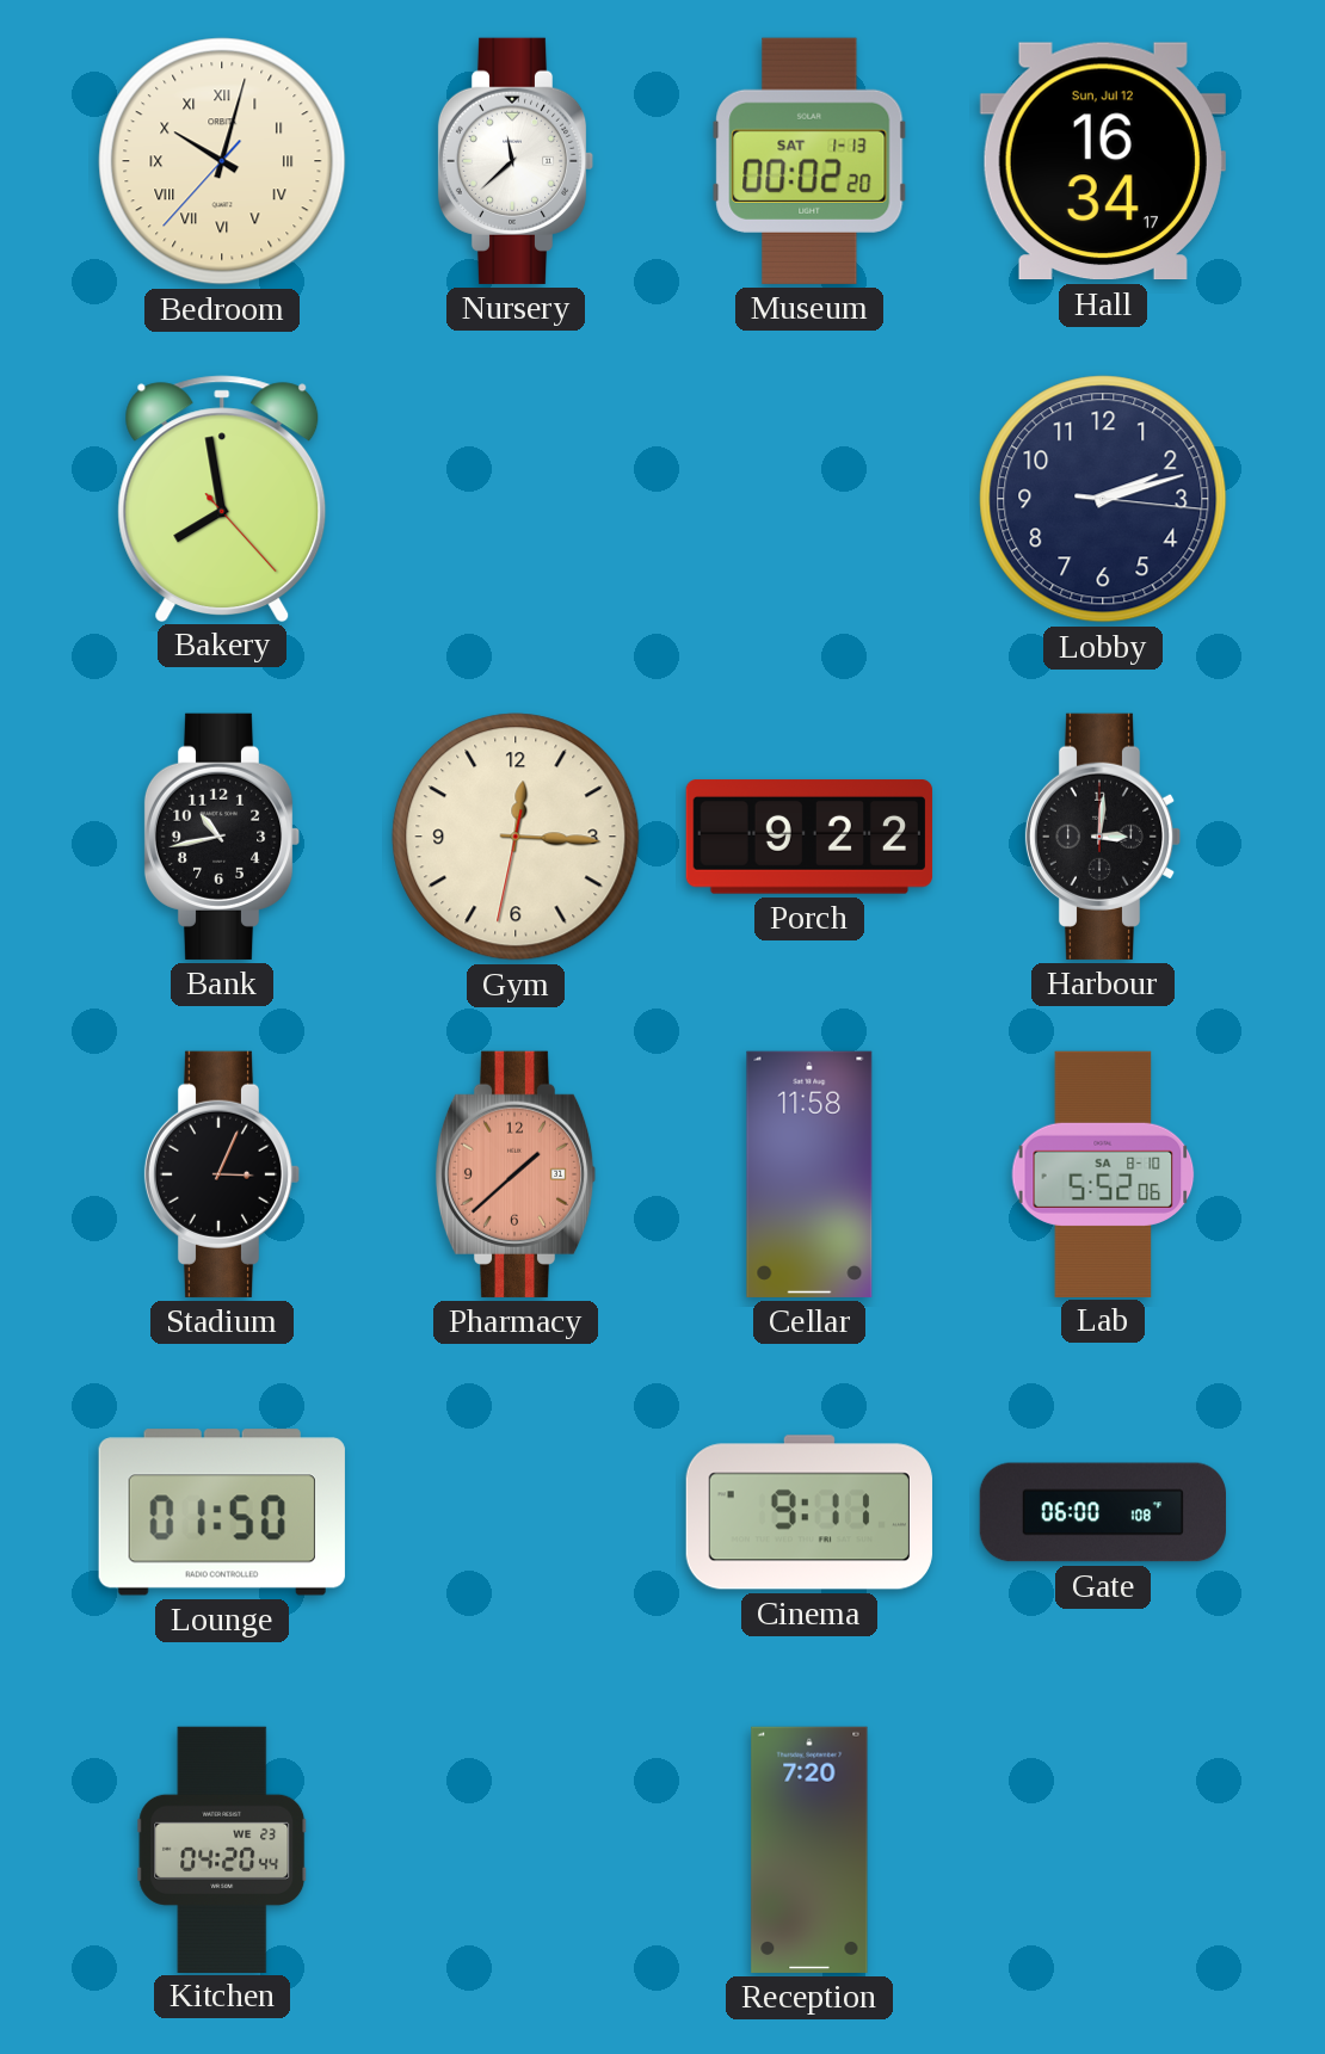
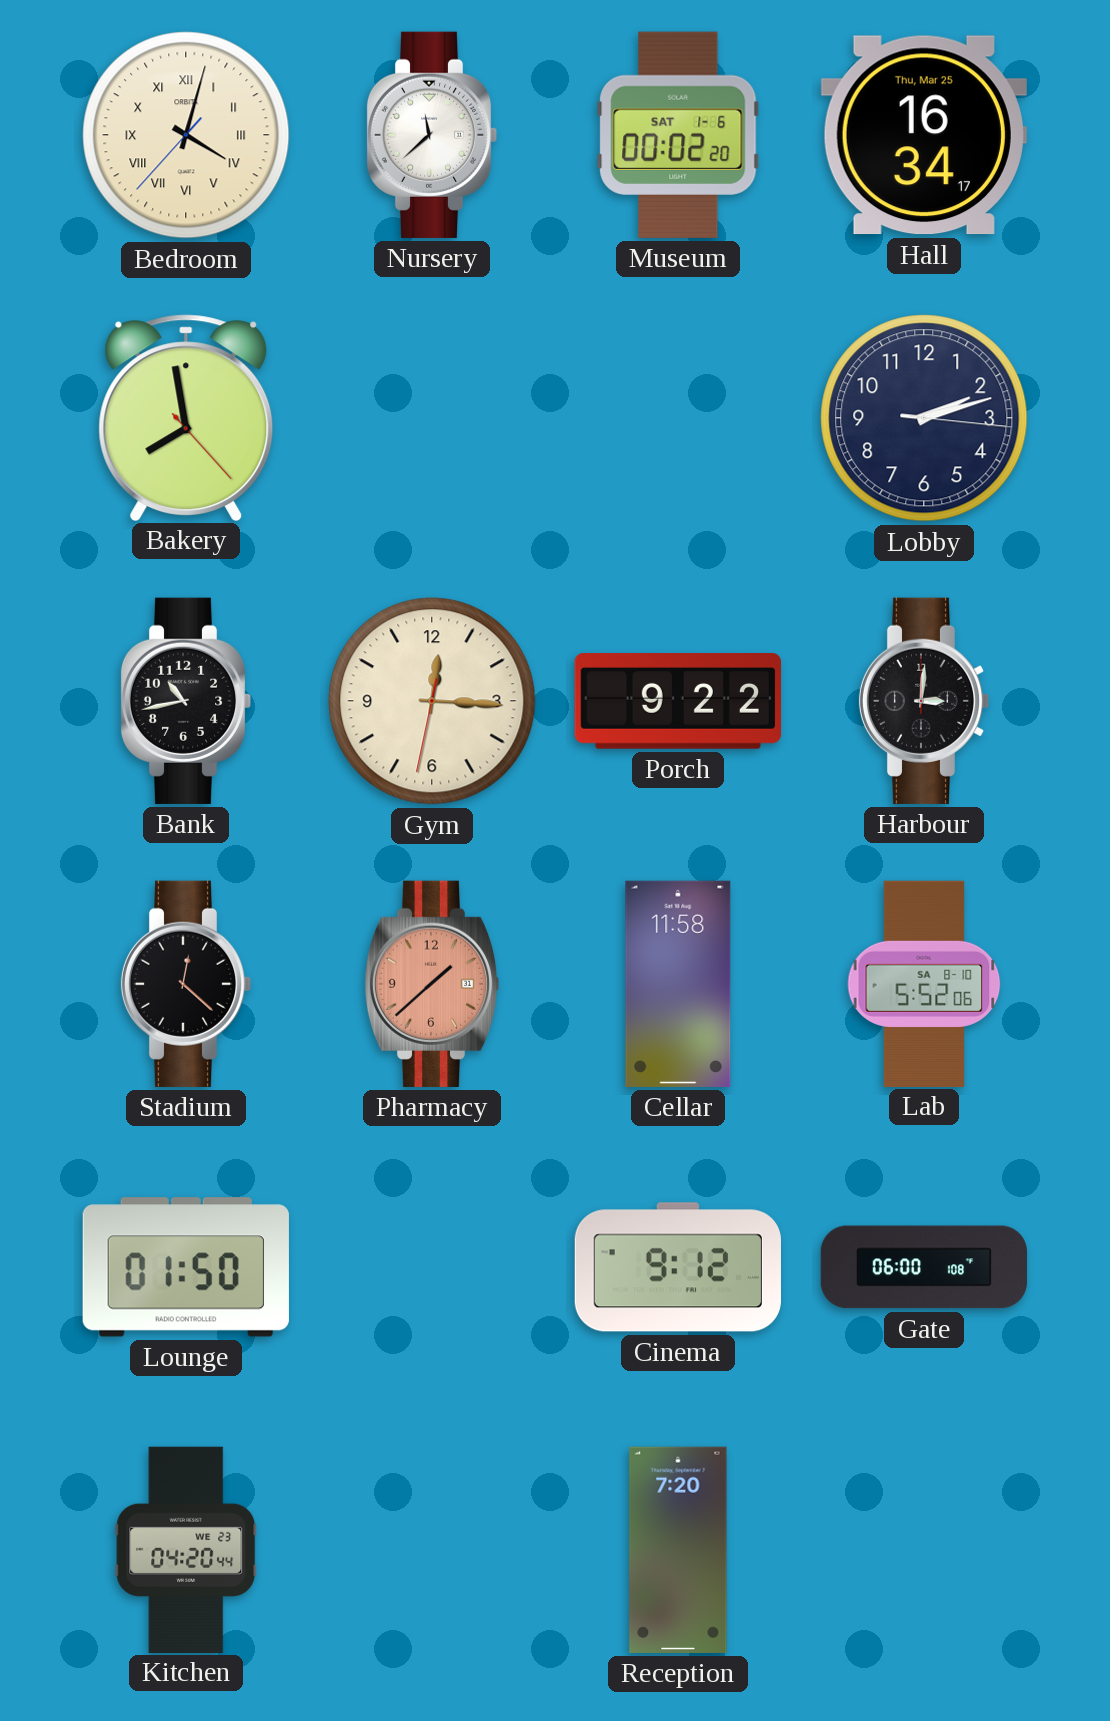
Bedroom: 10:02 -> 4:02 (186, 135)
Museum date: SAT 1-13 -> SAT 1-6 (678, 135)
Hall date: Sun, Jul 12 -> Thu, Mar 25 (924, 135)
Stadium: 3:04 -> 12:22 (186, 984)
Cinema: 9:11 -> 9:12 (678, 1267)
